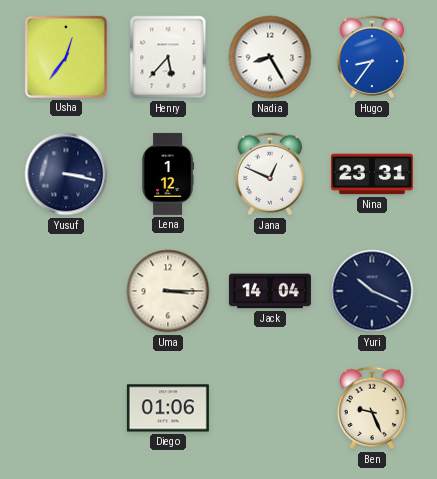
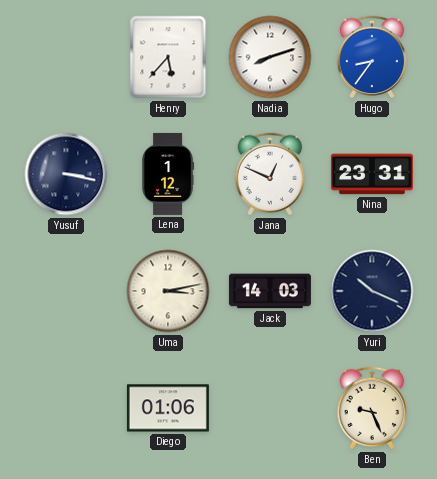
Usha: 12:36 -> none (66, 57)
Nadia: 8:25 -> 8:12 (270, 57)
Uma: 3:15 -> 3:13 (168, 291)
Jack: 14:04 -> 14:03 (270, 291)
